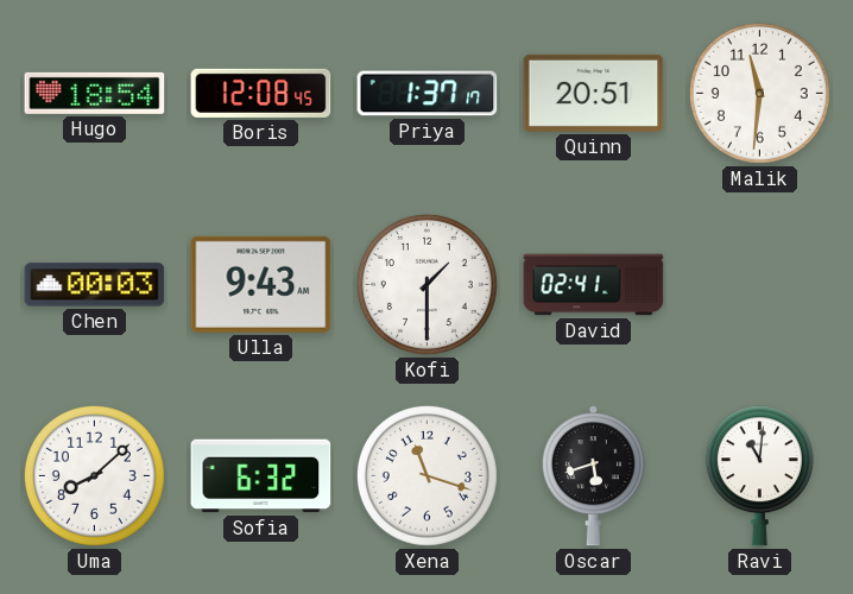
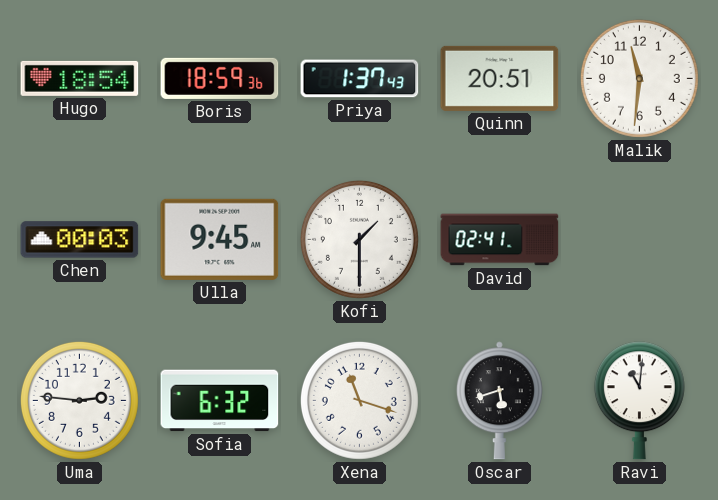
Boris: 12:08 -> 18:59 (220, 78)
Priya: 1:37:17 -> 1:37:43 (360, 79)
Ulla: 9:43 -> 9:45 (220, 239)
Uma: 8:08 -> 2:46 (79, 400)
